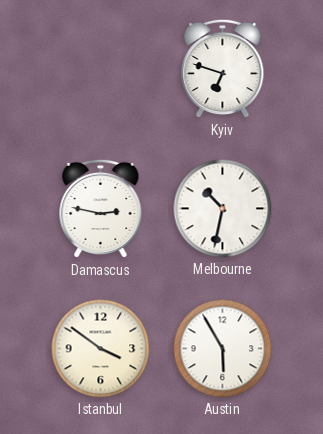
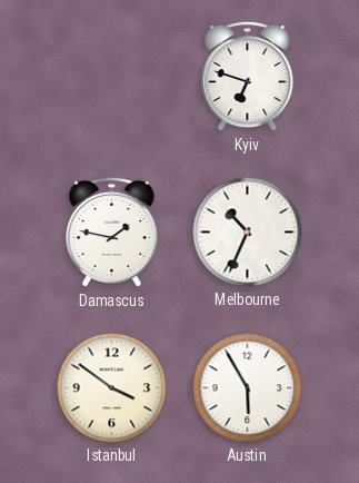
Damascus: 2:47 -> 1:47 (112, 233)
Melbourne: 10:32 -> 10:34 (248, 233)
